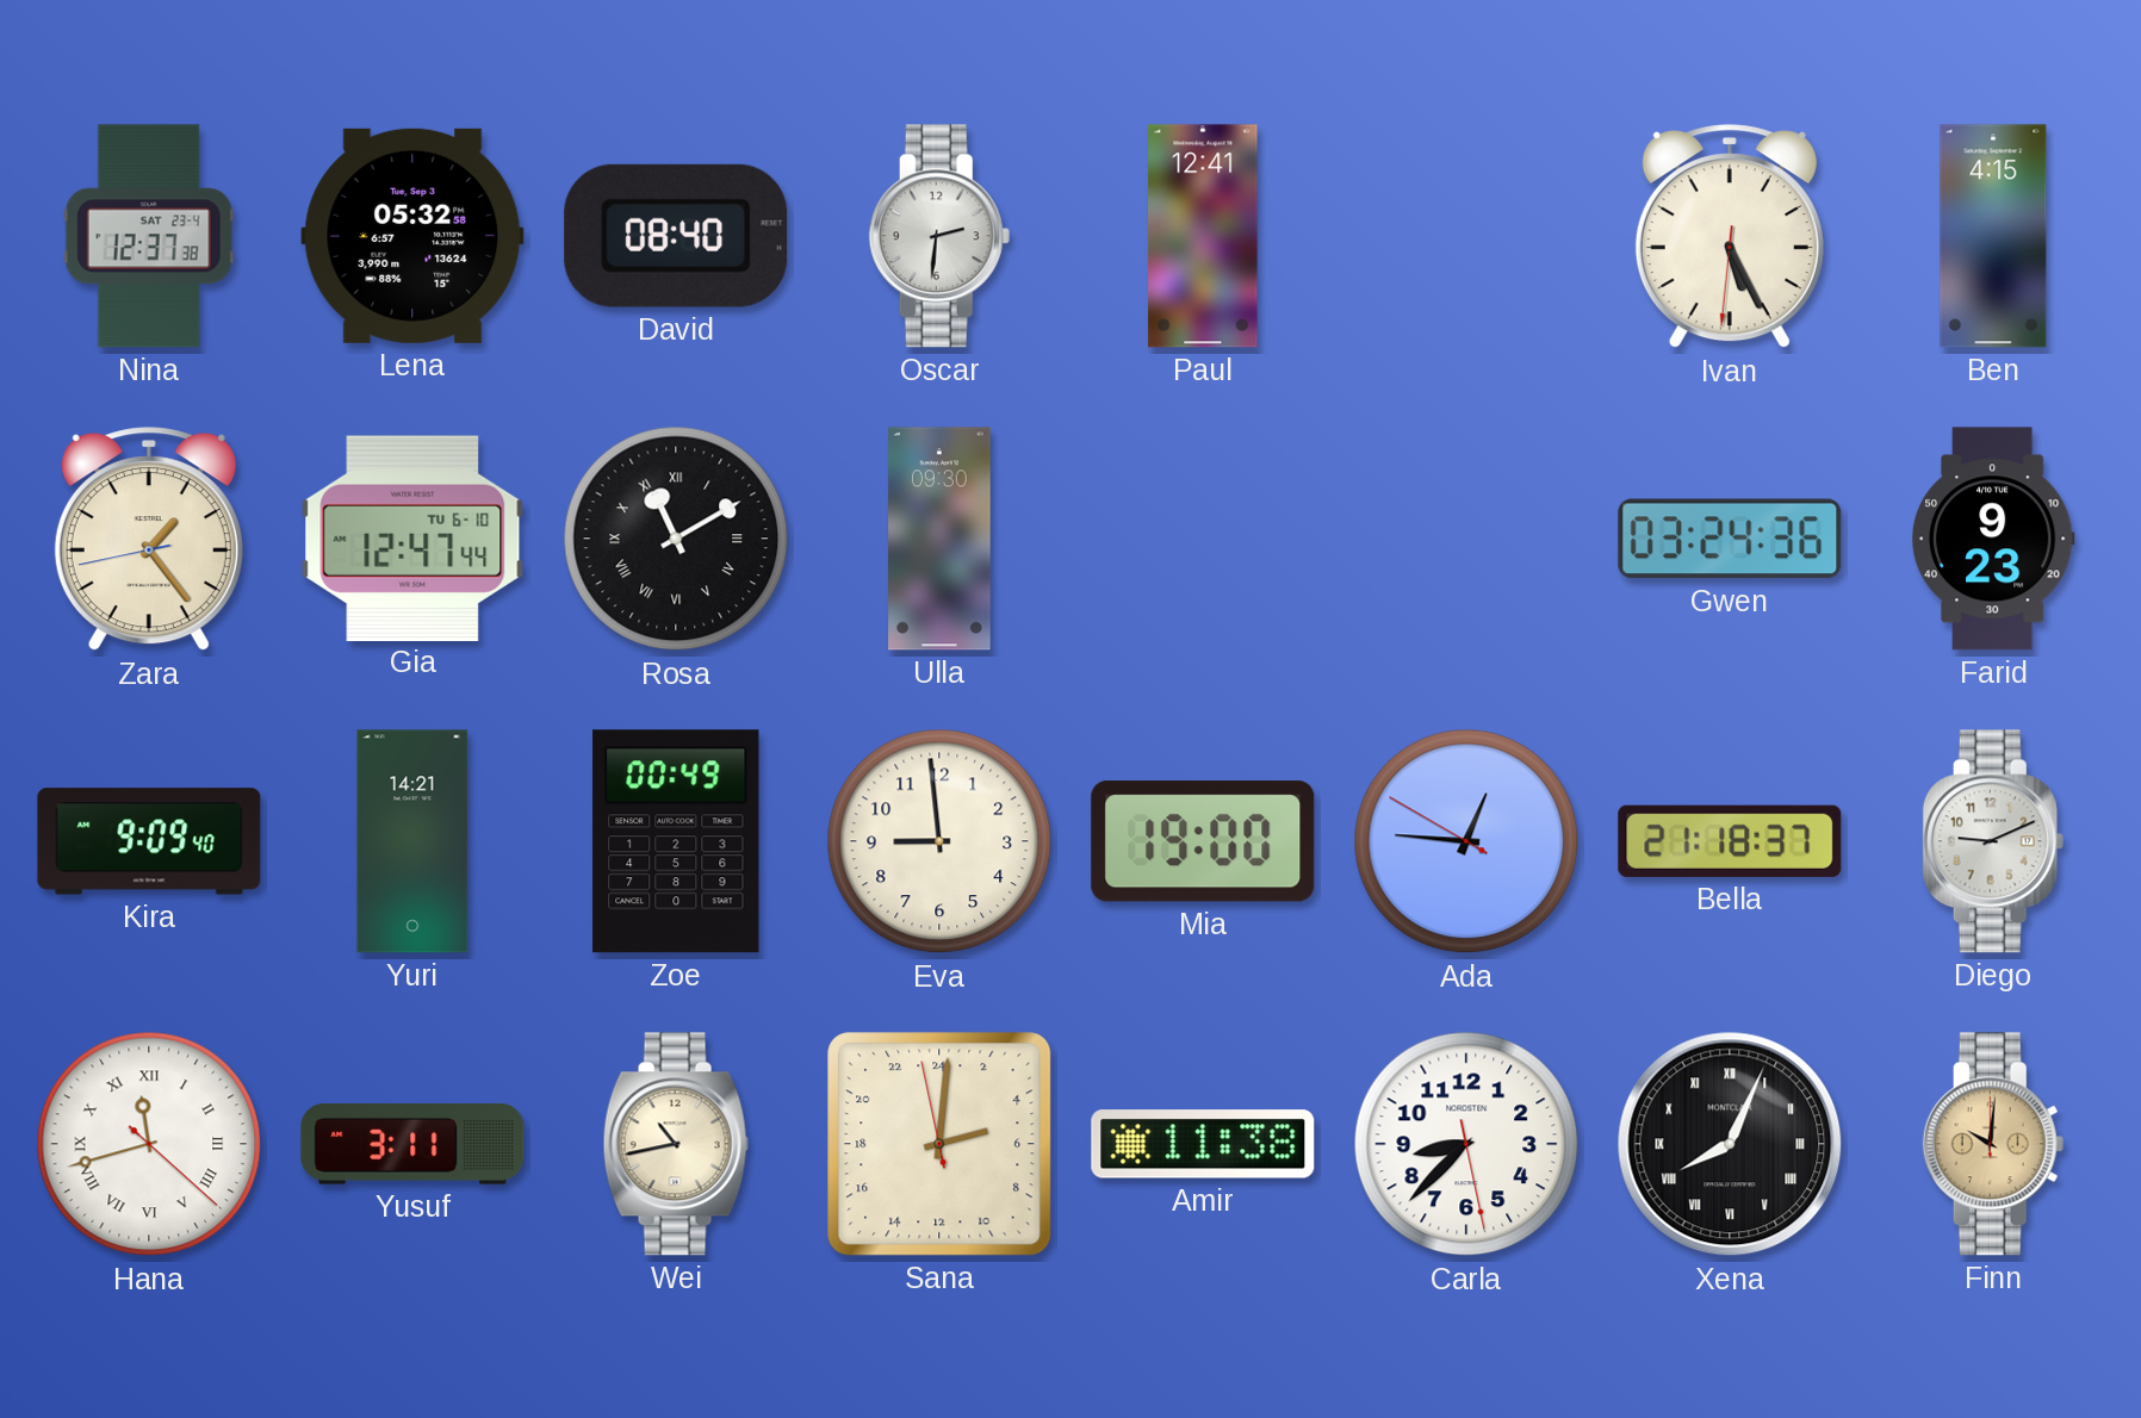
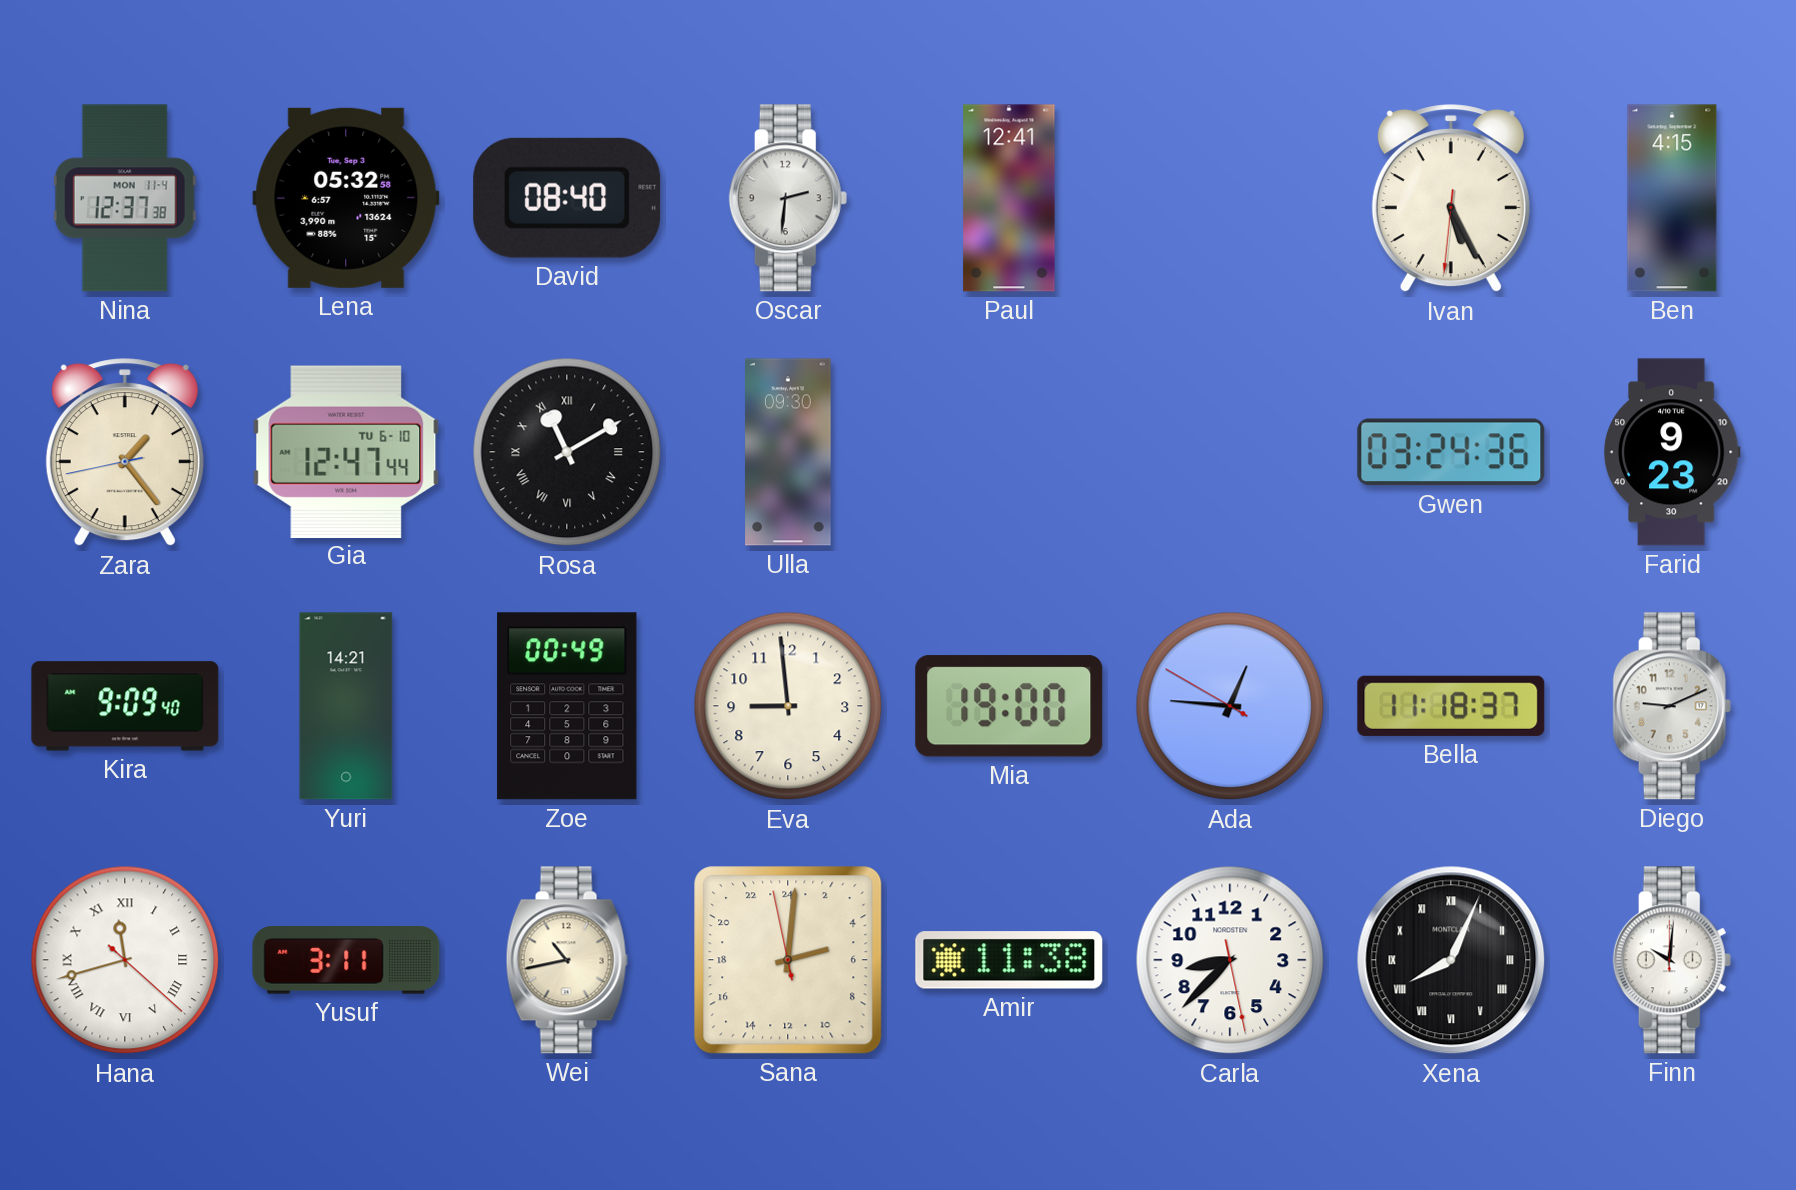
Nina date: SAT 23-4 -> MON 11-4 (125, 198)
Bella: 21:18 -> 11:18 (1451, 706)
Finn dial: champagne -> white (1672, 960)
